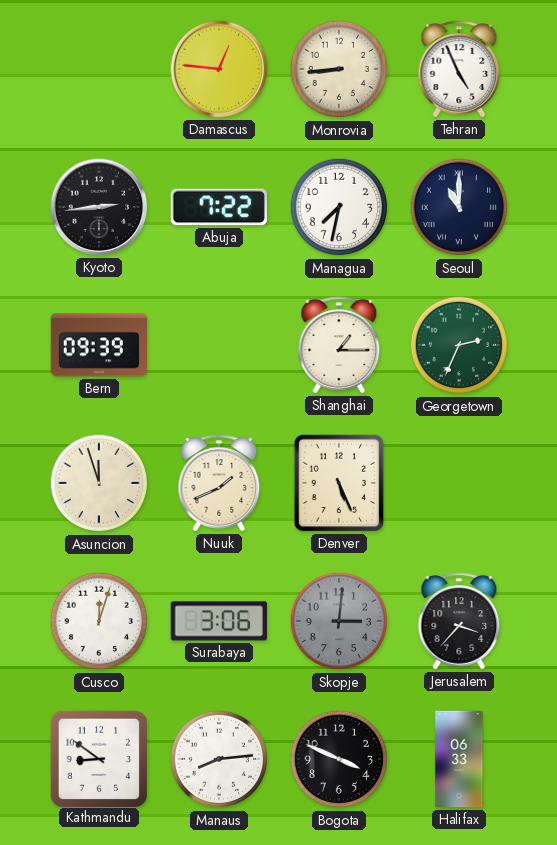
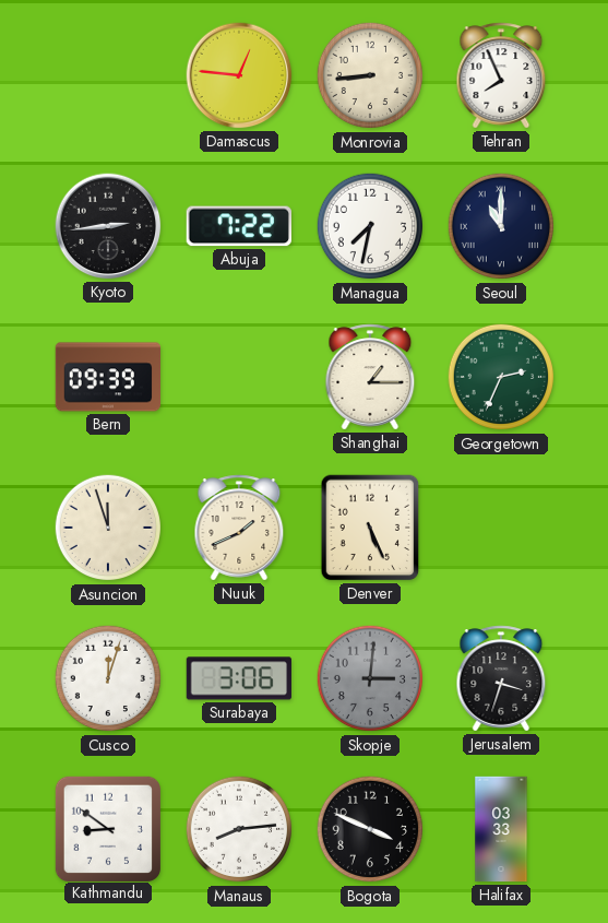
Tehran: 4:56 -> 7:56 (501, 75)
Jerusalem: 3:37 -> 3:33 (501, 678)
Halifax: 06:33 -> 03:33 (501, 829)
